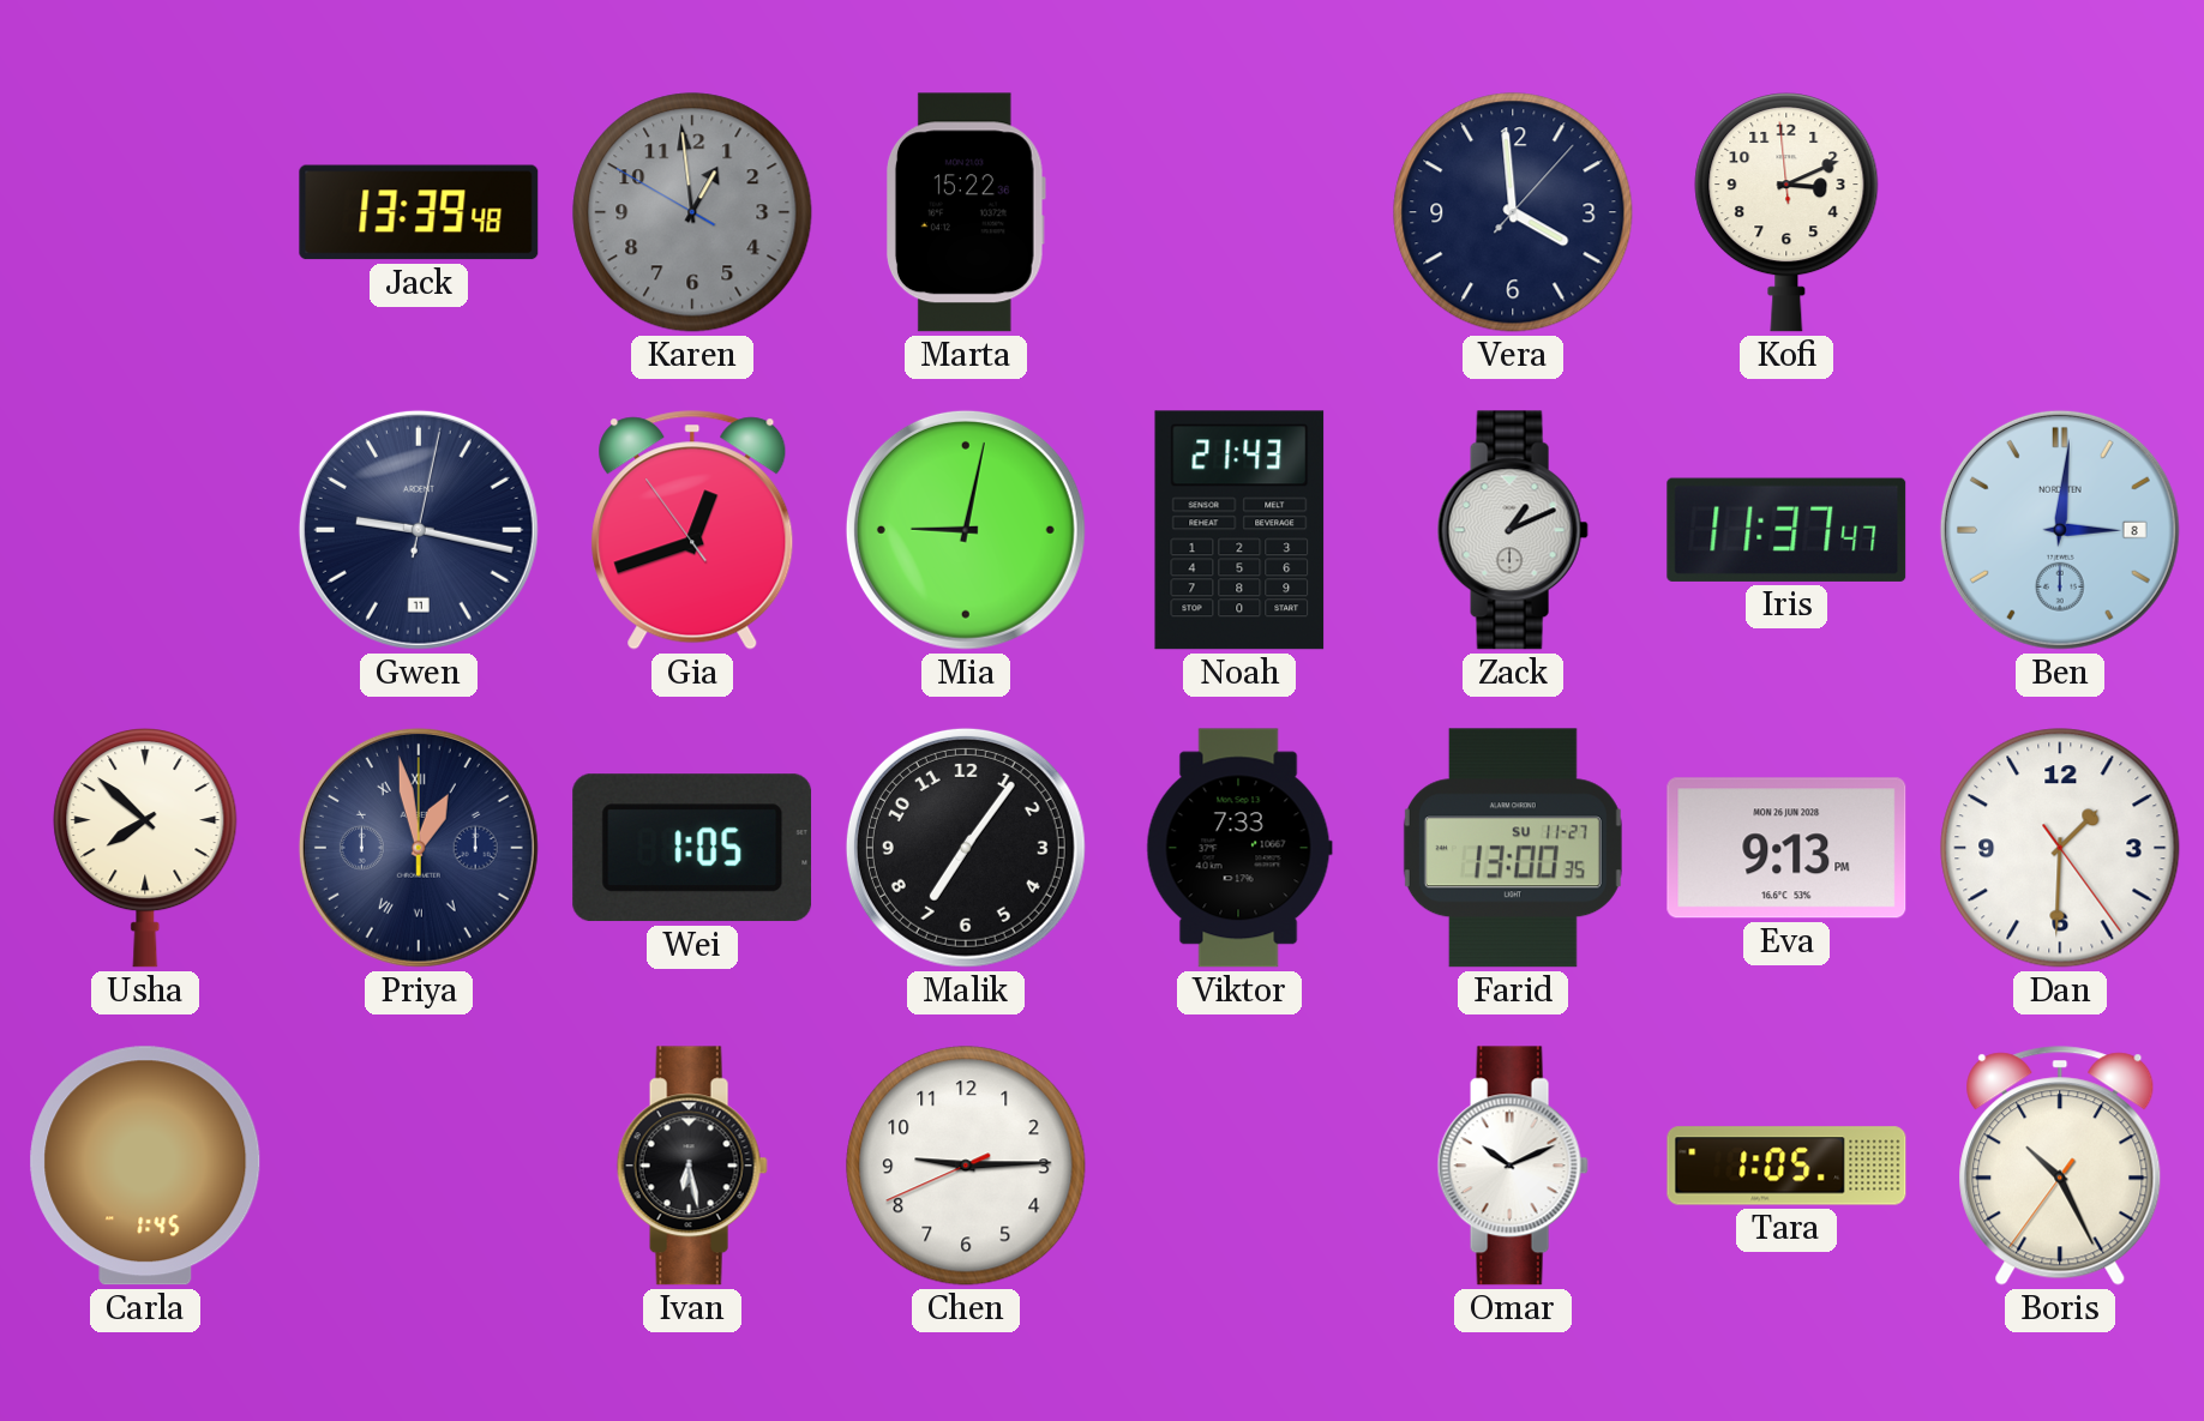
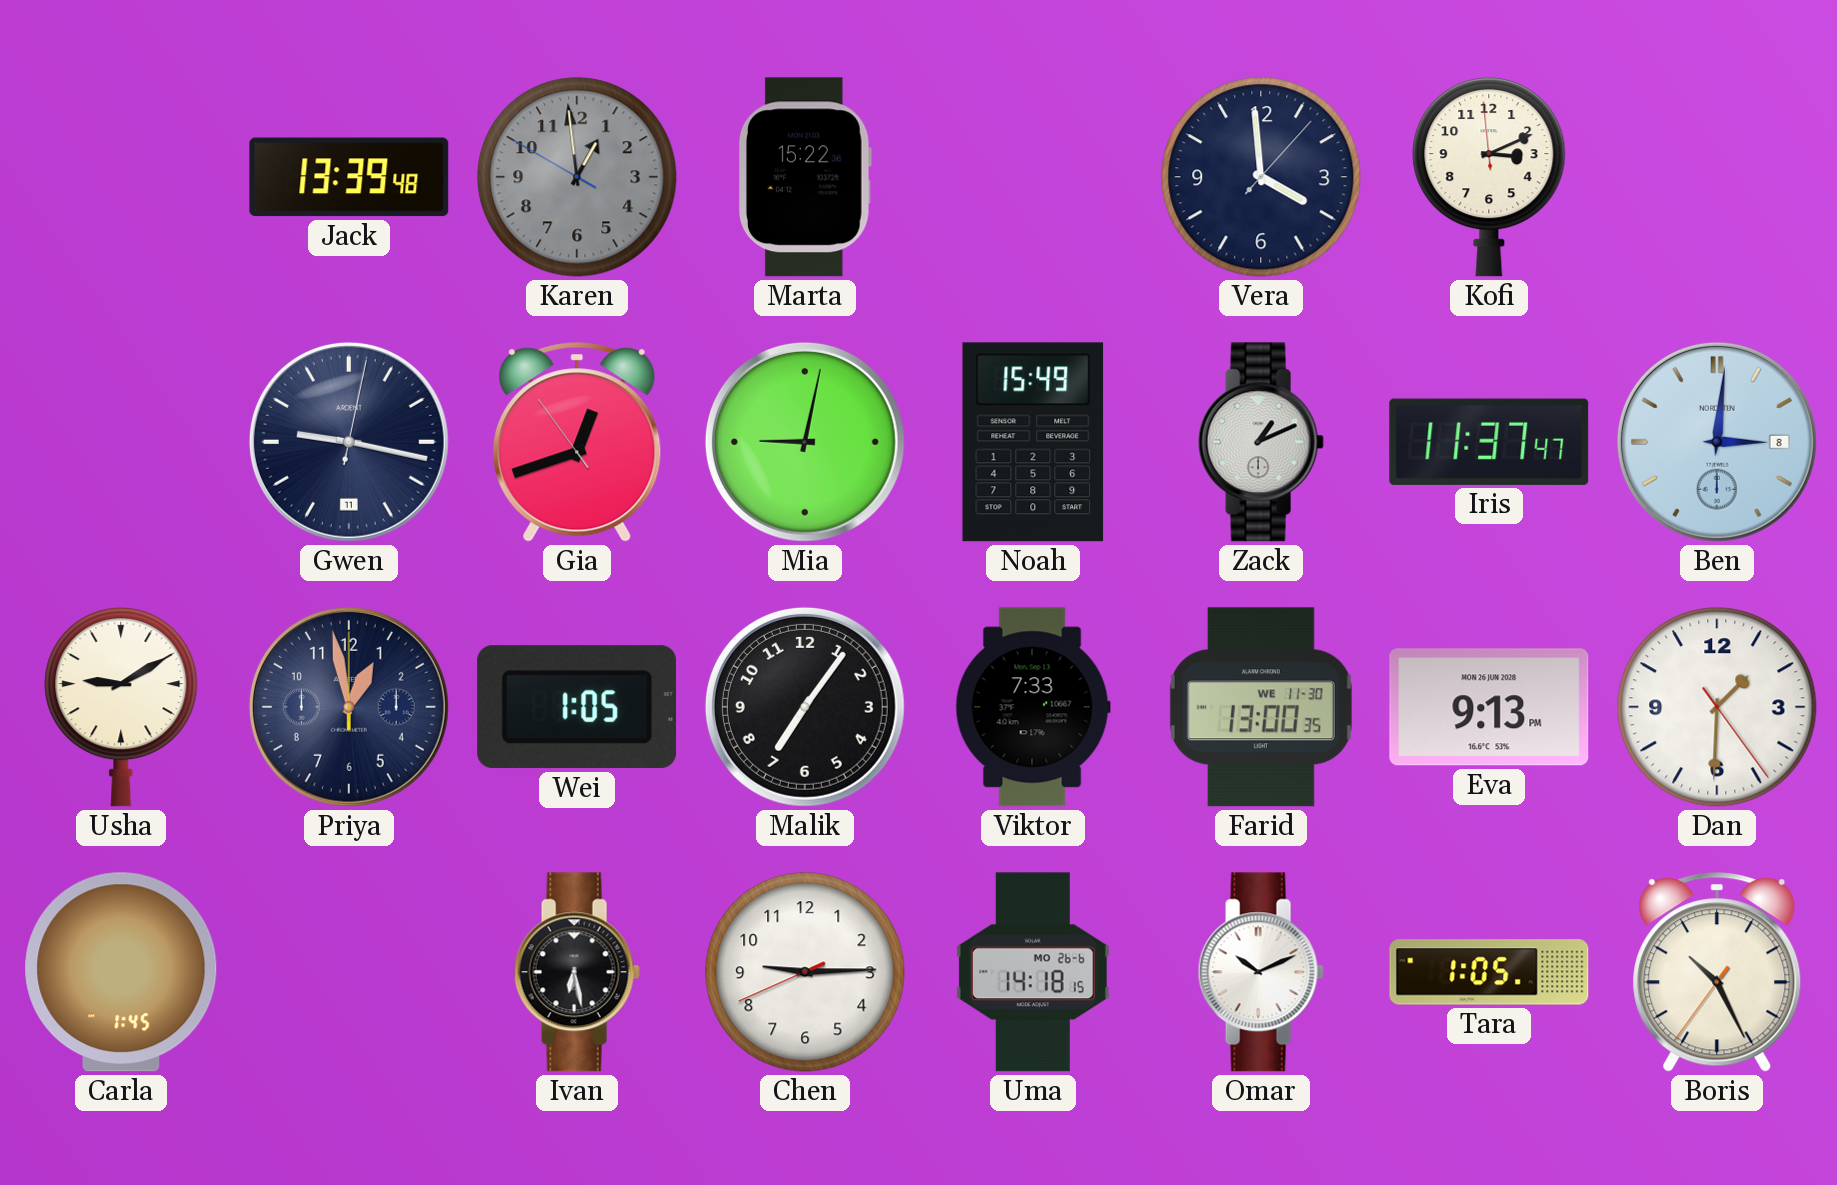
Noah: 21:43 -> 15:49 (1033, 442)
Usha: 7:52 -> 9:10 (121, 708)
Priya numerals: Roman -> Arabic (349, 707)
Farid date: SU 11-27 -> WE 11-30 (1261, 707)
Uma: none -> 14:18 (1033, 972)
